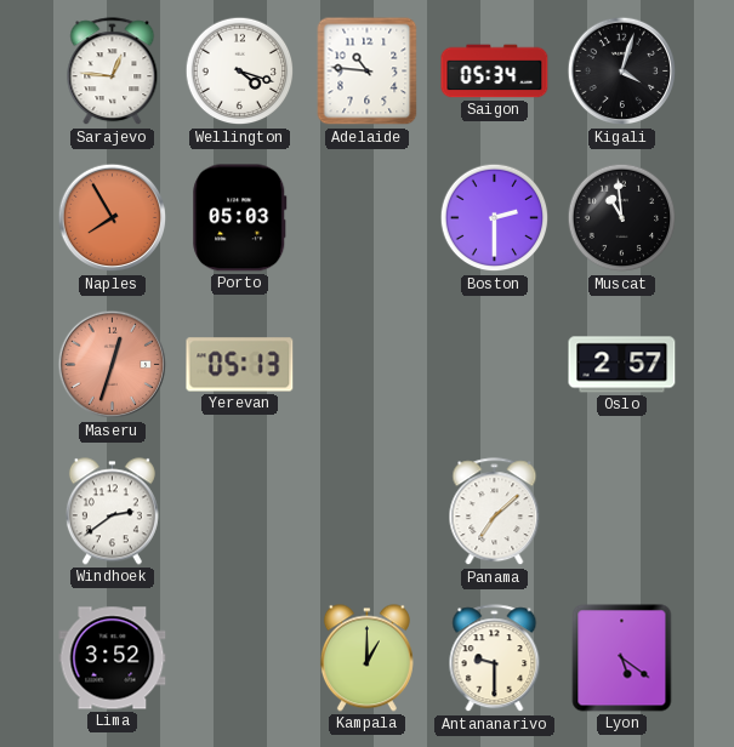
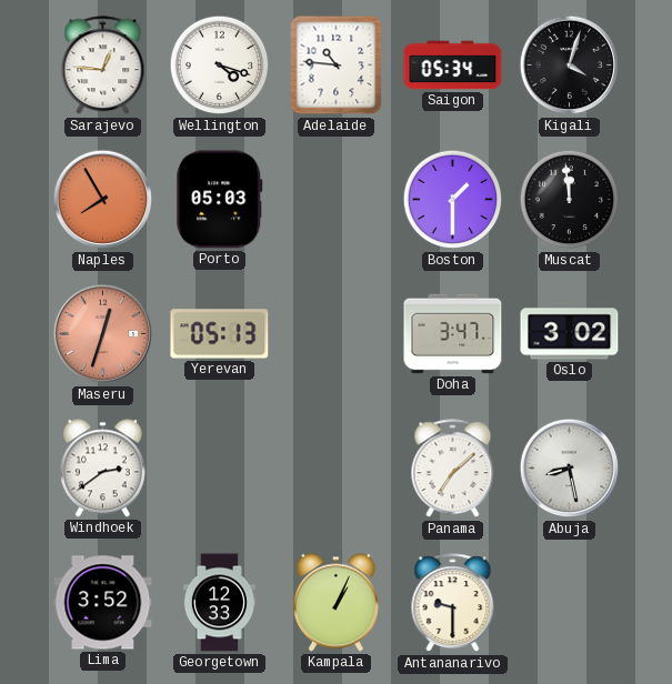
Boston: 2:30 -> 1:30 (453, 200)
Muscat: 10:59 -> 11:59 (570, 200)
Doha: none -> 3:47 (453, 334)
Oslo: 2:57 -> 3:02 (570, 334)
Abuja: none -> 8:28 (570, 469)
Georgetown: none -> 12:33 (219, 603)
Kampala: 1:00 -> 1:04 (335, 603)
Lyon: 5:21 -> none (622, 658)
